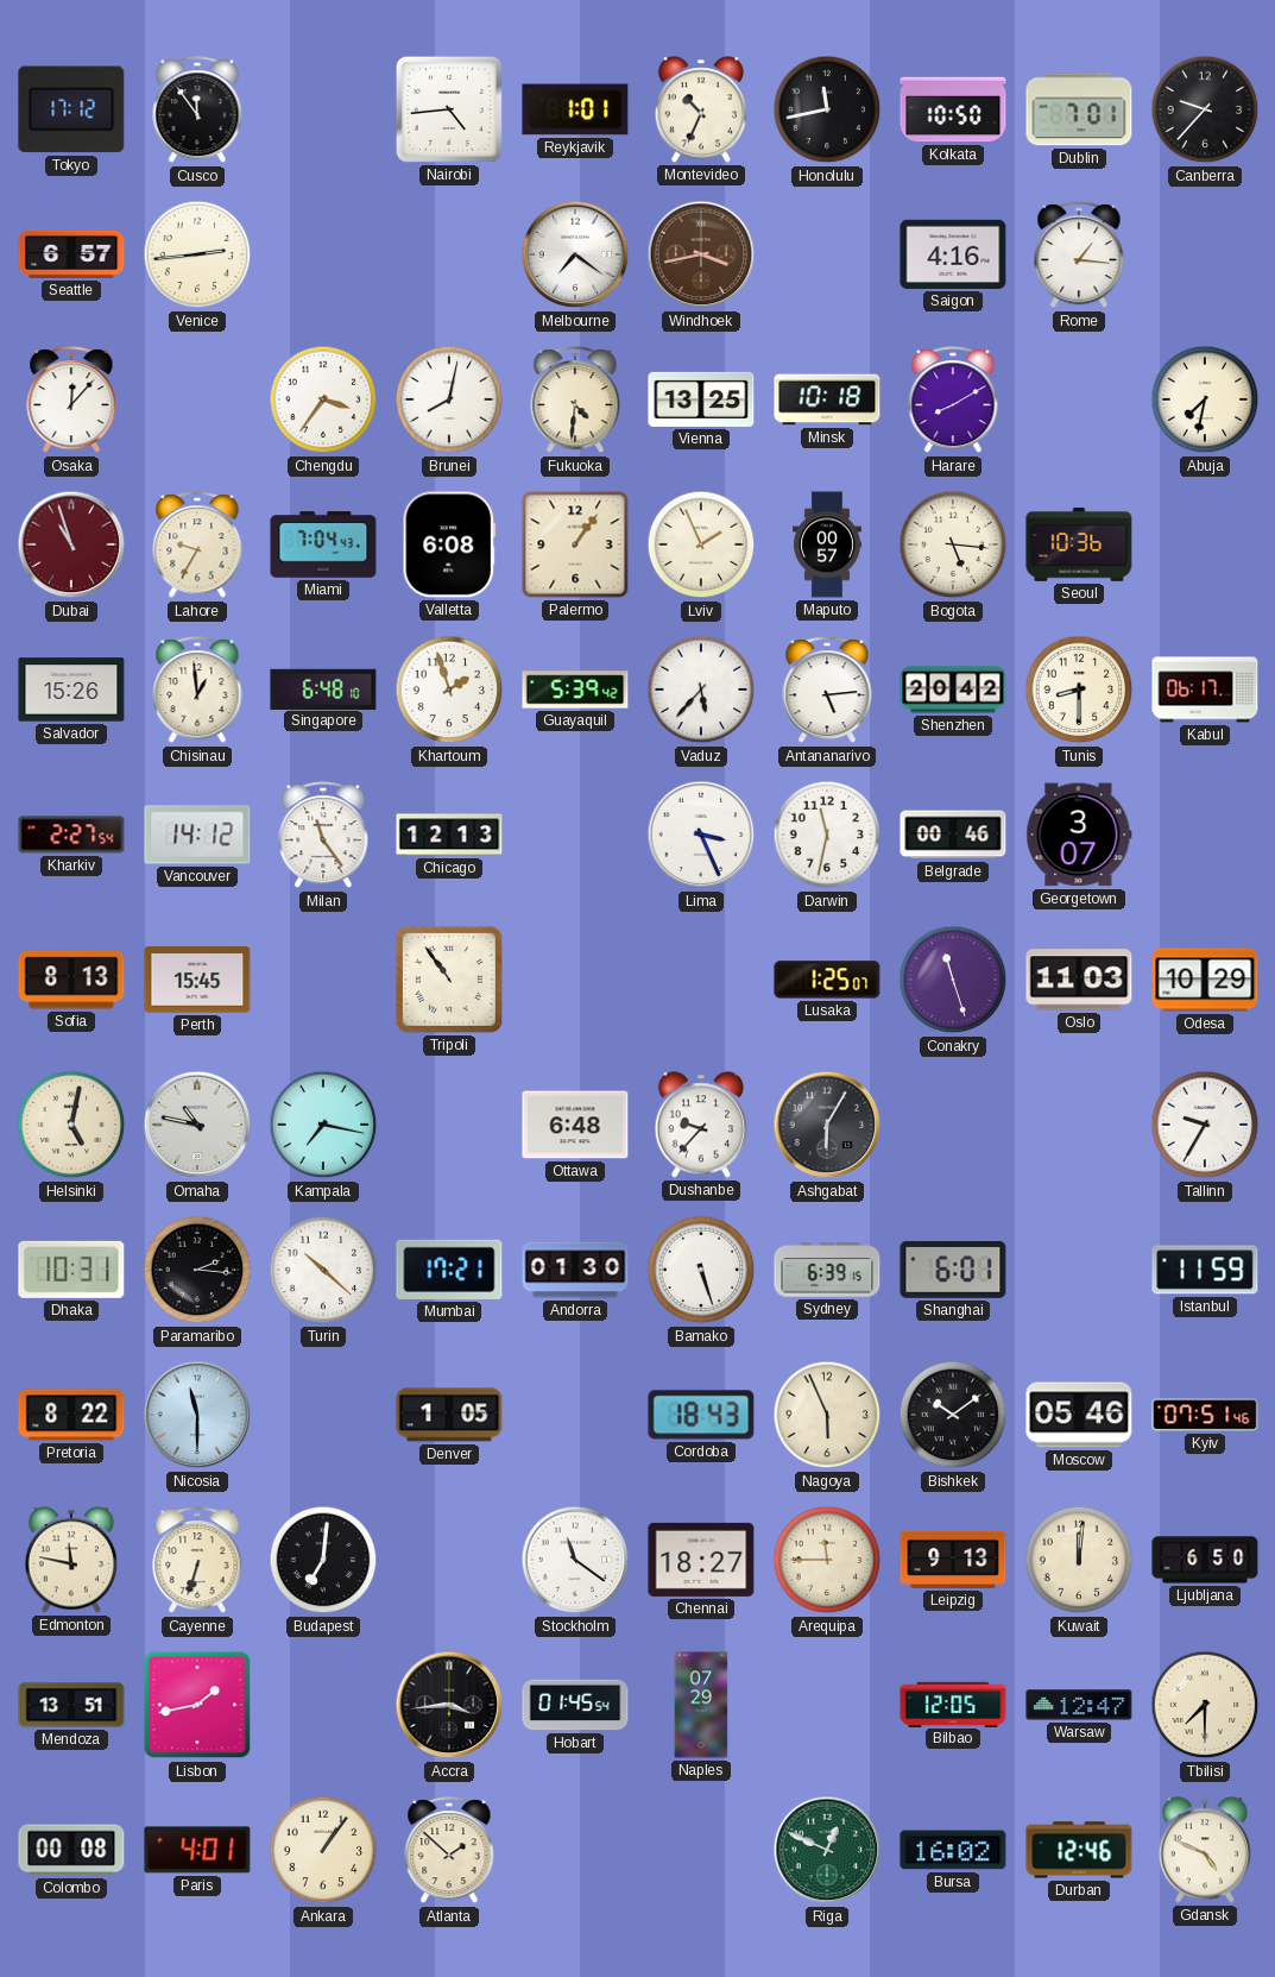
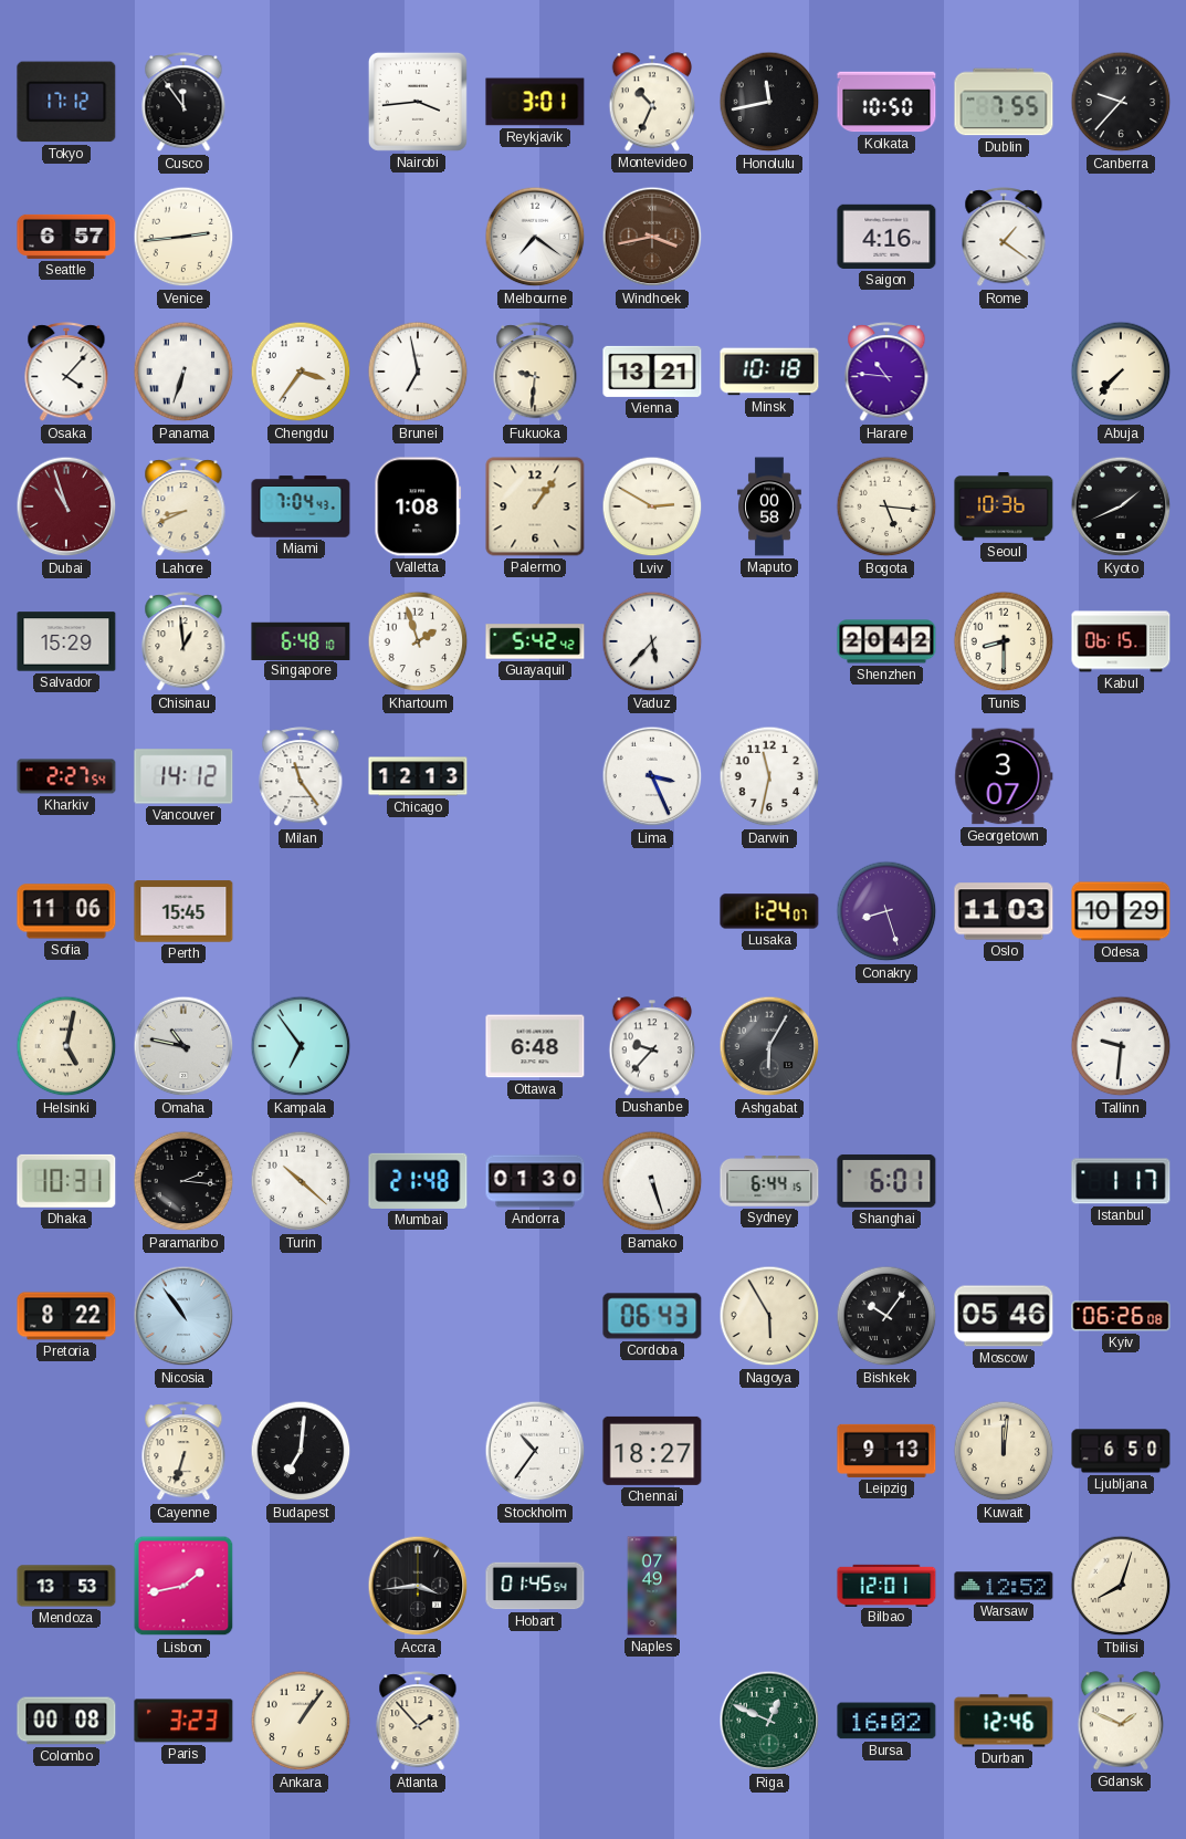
Nairobi: 4:44 -> 3:44 (418, 102)
Reykjavik: 1:01 -> 3:01 (535, 102)
Dublin: 7:01 -> 7:55 (1004, 102)
Rome: 1:16 -> 1:21 (1004, 238)
Osaka: 12:07 -> 4:07 (66, 373)
Panama: none -> 6:33 (183, 372)
Brunei: 8:02 -> 6:58 (418, 372)
Fukuoka: 4:31 -> 9:31 (535, 373)
Vienna: 13:25 -> 13:21 (652, 372)
Harare: 8:10 -> 10:46 (886, 373)
Abuja: 7:32 -> 7:37 (1121, 372)
Lahore: 9:35 -> 8:41 (183, 508)
Valletta: 6:08 -> 1:08 (418, 506)
Lviv: 1:56 -> 2:50 (652, 506)
Maputo: 00:57 -> 00:58 (769, 506)
Kyoto: none -> 1:41 (1121, 506)
Salvador: 15:26 -> 15:29 (66, 641)
Guayaquil: 5:39 -> 5:42 (535, 641)
Antananarivo: 5:14 -> none (827, 691)
Kabul: 06:17 -> 06:15 (1121, 641)
Belgrade: 00:46 -> none (953, 835)
Sofia: 8:13 -> 11:06 (66, 911)
Tripoli: 10:54 -> none (449, 980)
Lusaka: 1:25 -> 1:24 (769, 911)
Conakry: 11:27 -> 8:27 (886, 911)
Kampala: 7:17 -> 6:54 (301, 1046)
Tallinn: 9:35 -> 9:31 (1121, 1046)
Mumbai: 17:21 -> 21:48 (418, 1181)
Sydney: 6:39 -> 6:44 (769, 1181)
Istanbul: 11:59 -> 1:17 (1121, 1181)
Nicosia: 11:30 -> 10:54 (183, 1316)
Denver: 1:05 -> none (449, 1415)
Cordoba: 18:43 -> 06:43 (652, 1316)
Nagoya: 5:56 -> 5:55 (769, 1316)
Bishkek: 10:09 -> 10:06 (886, 1316)
Kyiv: 07:51 -> 06:26 (1121, 1316)
Edmonton: 11:47 -> none (71, 1560)
Stockholm: 11:21 -> 10:36 (535, 1451)
Arequipa: 11:45 -> none (827, 1560)
Mendoza: 13:51 -> 13:53 (66, 1586)
Naples: 07:29 -> 07:49 (652, 1586)
Bilbao: 12:05 -> 12:01 (886, 1585)
Warsaw: 12:47 -> 12:52 (1004, 1586)
Tbilisi: 7:30 -> 8:03 (1121, 1586)
Paris: 4:01 -> 3:23 (183, 1721)
Atlanta: 1:52 -> 1:53 (418, 1722)
Gdansk: 4:49 -> 1:49 (1121, 1721)
